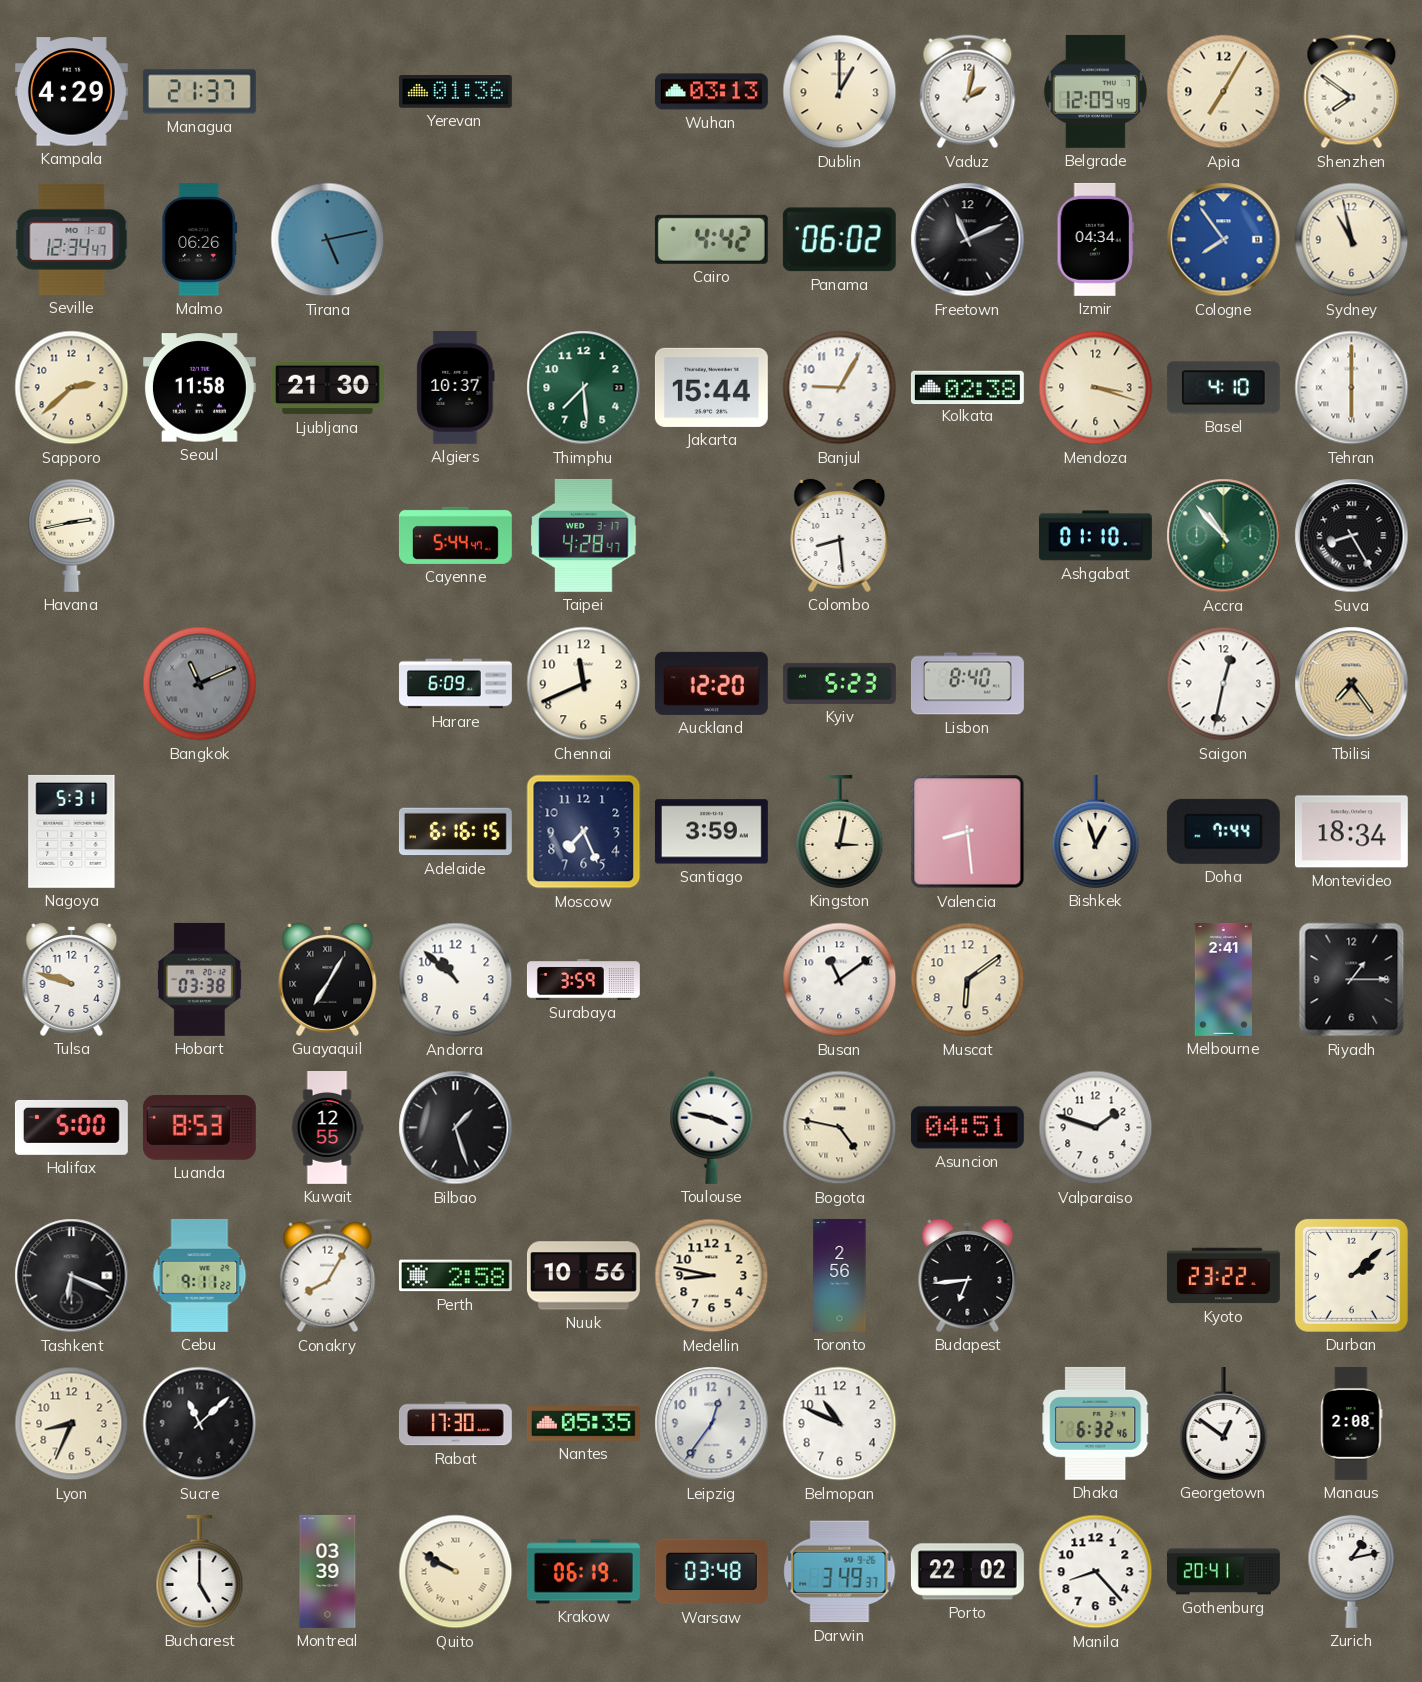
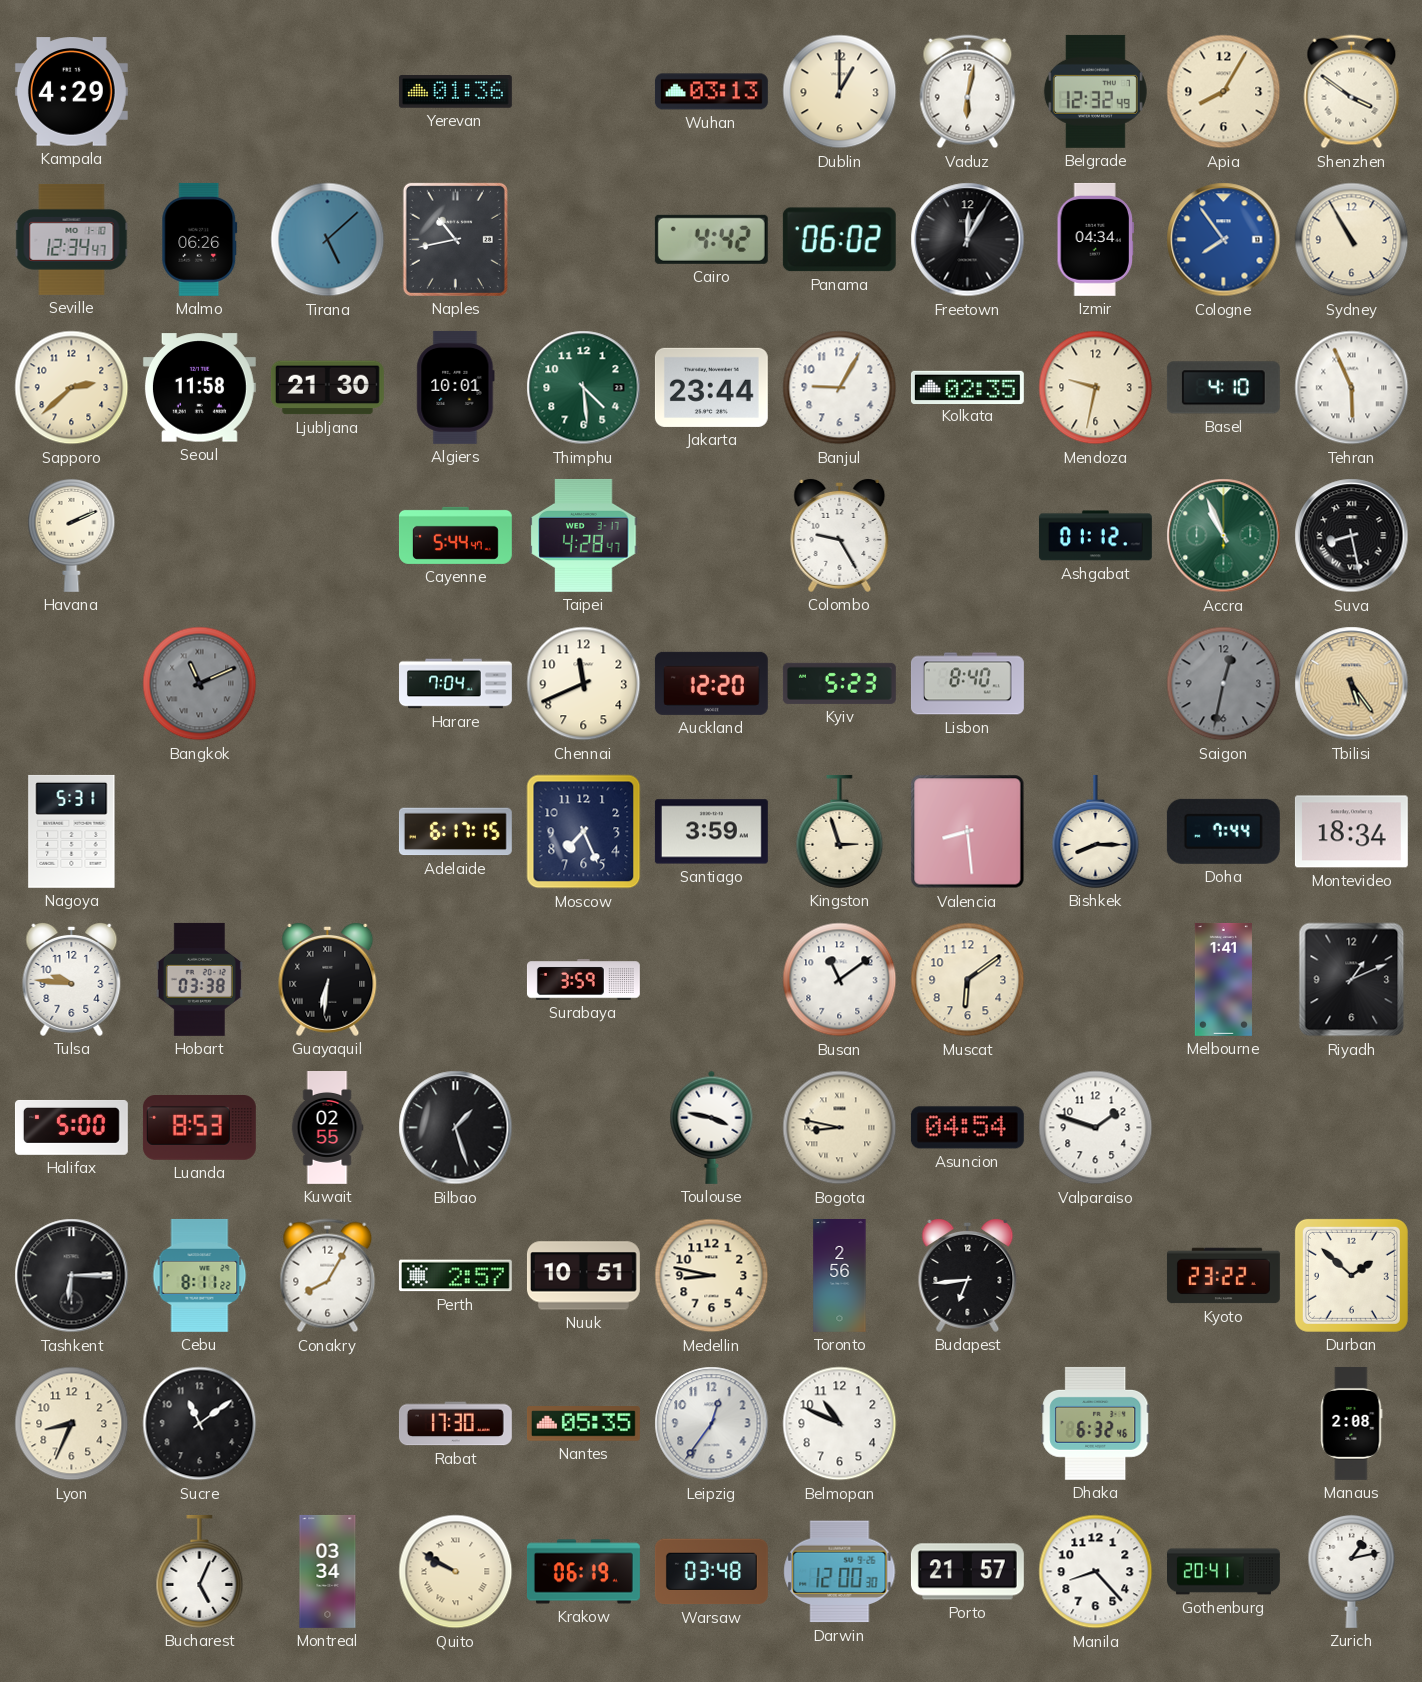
Managua: 21:37 -> none (199, 92)
Vaduz: 2:02 -> 6:02 (968, 92)
Belgrade: 12:09 -> 12:32 (1095, 91)
Apia: 7:05 -> 8:05 (1224, 92)
Shenzhen: 7:51 -> 3:51 (1352, 92)
Tirana: 5:13 -> 5:08 (328, 240)
Naples: none -> 10:43 (455, 239)
Freetown: 11:11 -> 12:05 (968, 240)
Sydney: 10:58 -> 10:55 (1352, 240)
Algiers: 10:37 -> 10:01 (456, 387)
Thimphu: 7:29 -> 4:29 (584, 388)
Jakarta: 15:44 -> 23:44 (711, 387)
Kolkata: 02:38 -> 02:35 (967, 387)
Mendoza: 3:18 -> 9:32 (1096, 388)
Tehran: 6:00 -> 5:56 (1352, 388)
Havana: 2:43 -> 2:11 (72, 535)
Colombo: 8:29 -> 9:25 (840, 535)
Ashgabat: 01:10 -> 01:12 (1095, 536)
Accra: 10:53 -> 10:56 (1224, 536)
Suva: 8:25 -> 8:28 (1352, 536)
Harare: 6:09 -> 7:04 (456, 684)
Saigon dial: white -> grey (1224, 684)
Tbilisi: 7:24 -> 5:24 (1352, 684)
Adelaide: 6:16 -> 6:17 (455, 832)
Kingston: 3:02 -> 2:57 (840, 831)
Bishkek: 12:57 -> 8:15 (1096, 831)
Tulsa: 9:48 -> 9:46 (72, 979)
Guayaquil: 7:05 -> 6:31 (328, 979)
Andorra: 10:52 -> none (456, 980)
Melbourne: 2:41 -> 1:41 (1223, 979)
Riyadh: 1:15 -> 1:11 (1352, 980)
Kuwait: 12:55 -> 02:55 (327, 1128)
Bogota: 4:47 -> 8:47 (840, 1128)
Asuncion: 04:51 -> 04:54 (967, 1128)
Tashkent: 6:19 -> 6:15 (72, 1276)
Cebu: 9:11 -> 8:11 (200, 1275)
Perth: 2:58 -> 2:57 (455, 1276)
Nuuk: 10:56 -> 10:51 (583, 1276)
Durban: 2:08 -> 1:52 (1351, 1275)
Sucre: 11:08 -> 11:09 (200, 1424)
Georgetown: 12:51 -> none (1224, 1423)
Bucharest: 5:00 -> 5:04 (200, 1571)
Montreal: 03:39 -> 03:34 (328, 1571)
Darwin: 3:49 -> 12:00 (840, 1572)
Porto: 22:02 -> 21:57 (967, 1572)
